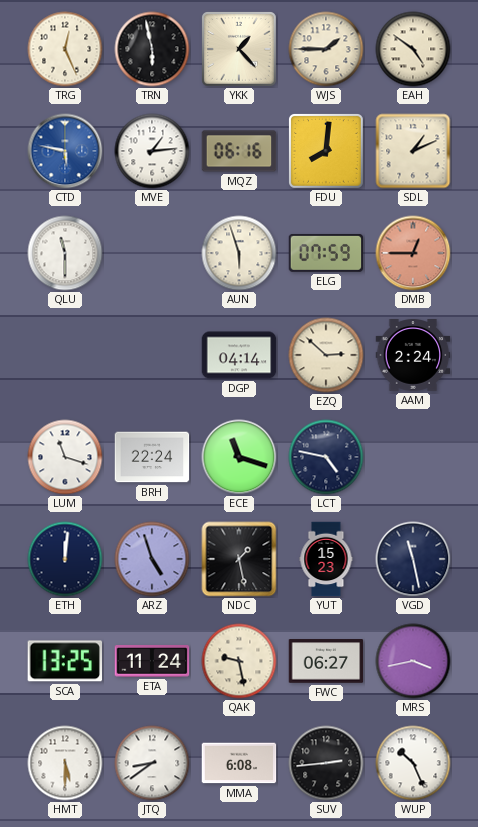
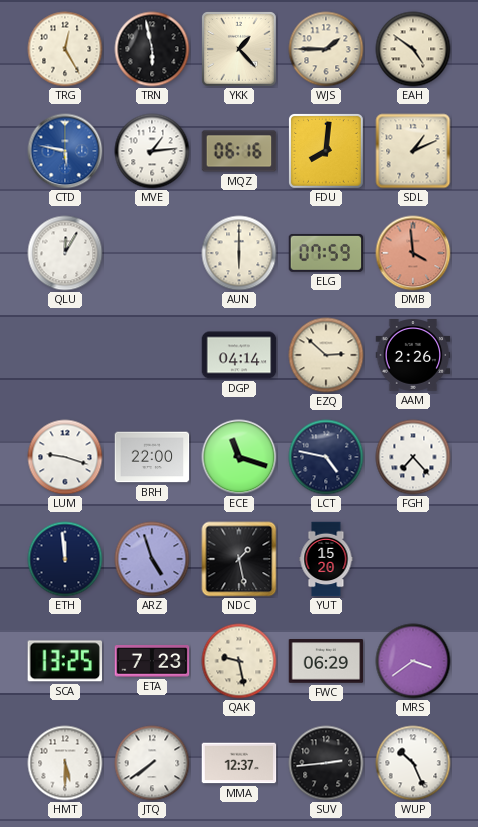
TRG: 12:26 -> 12:25 (65, 49)
QLU: 11:30 -> 12:05 (65, 253)
AUN: 5:57 -> 6:00 (239, 253)
DMB: 12:45 -> 3:59 (413, 253)
AAM: 2:24 -> 2:26 (413, 356)
LUM: 11:18 -> 9:18 (65, 457)
BRH: 22:24 -> 22:00 (152, 457)
FGH: none -> 7:23 (413, 457)
ETH: 12:01 -> 11:59 (65, 559)
YUT: 15:23 -> 15:20 (326, 559)
VGD: 11:28 -> none (413, 559)
ETA: 11:24 -> 7:23 (152, 662)
FWC: 06:27 -> 06:29 (326, 661)
MRS: 3:43 -> 3:39 (413, 661)
JTQ: 8:39 -> 7:39 (152, 763)
MMA: 6:08 -> 12:37 (239, 763)
